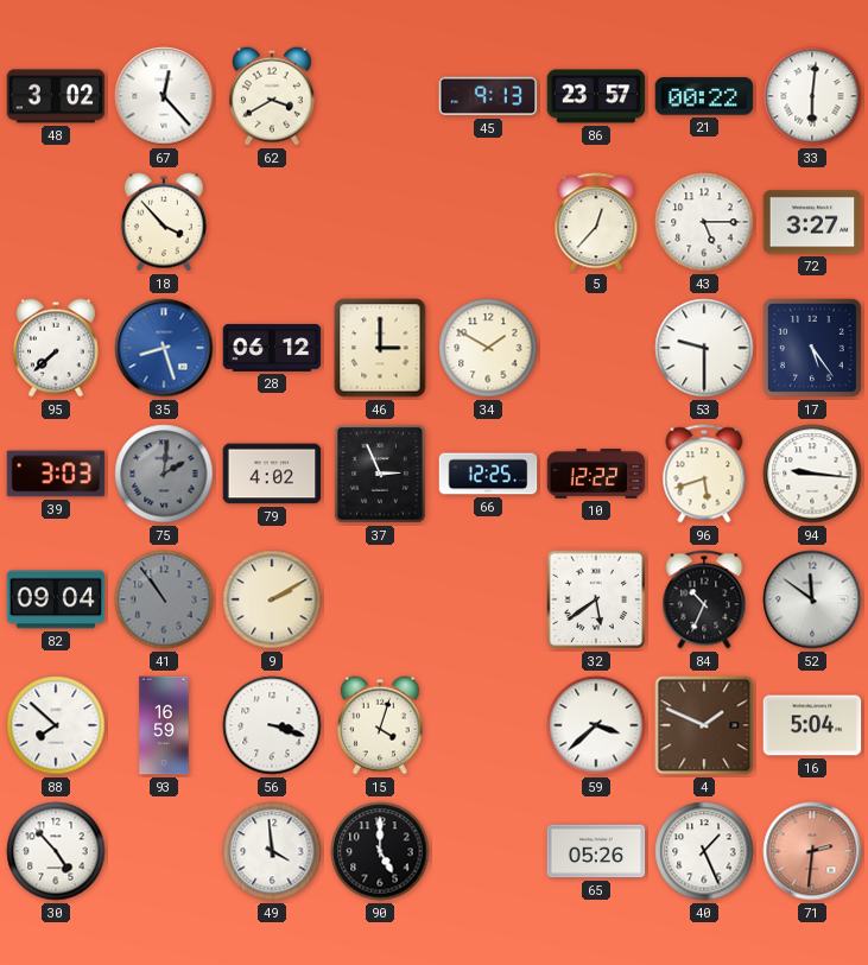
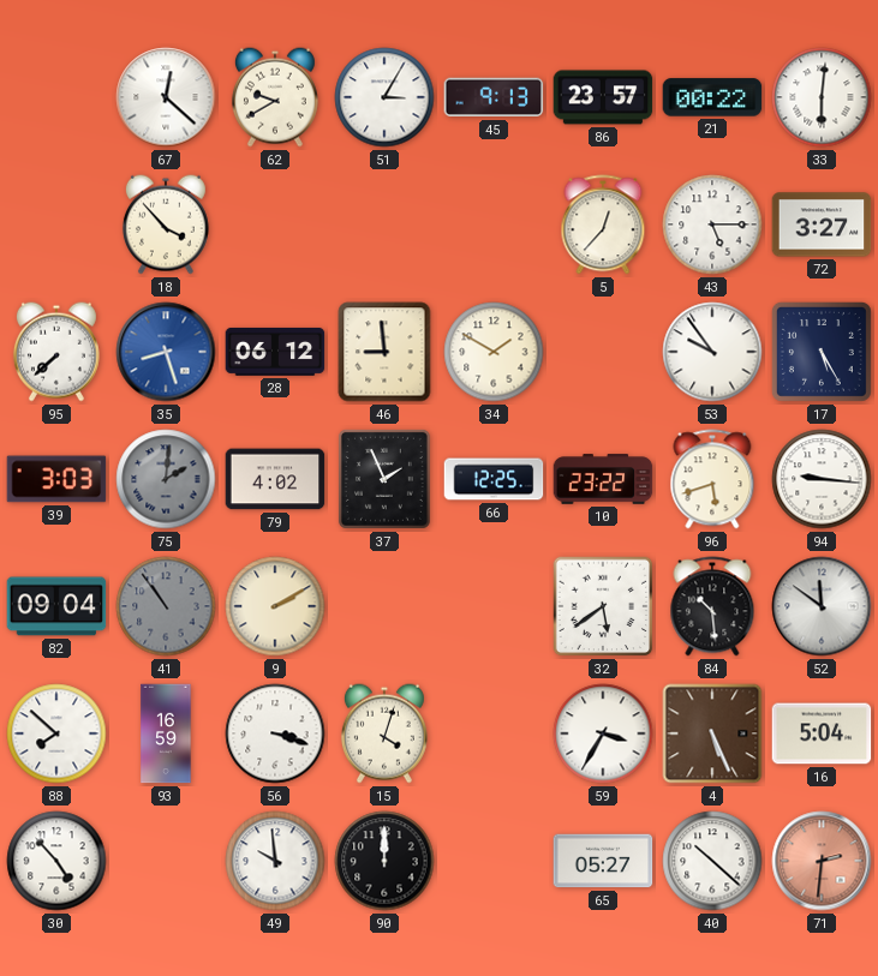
48: 3:02 -> none (56, 96)
67: 12:23 -> 12:22 (166, 97)
62: 3:40 -> 9:40 (275, 97)
51: none -> 3:05 (384, 97)
46: 3:00 -> 8:59 (384, 352)
53: 9:30 -> 9:54 (712, 352)
17: 5:24 -> 5:25 (822, 352)
37: 2:56 -> 1:56 (384, 479)
10: 12:22 -> 23:22 (603, 479)
84: 10:34 -> 10:29 (712, 606)
59: 3:38 -> 3:35 (603, 734)
4: 1:49 -> 5:26 (712, 734)
49: 3:59 -> 9:59 (275, 861)
90: 5:00 -> 12:00 (384, 861)
65: 05:26 -> 05:27 (603, 861)
40: 1:26 -> 10:22 (712, 861)
